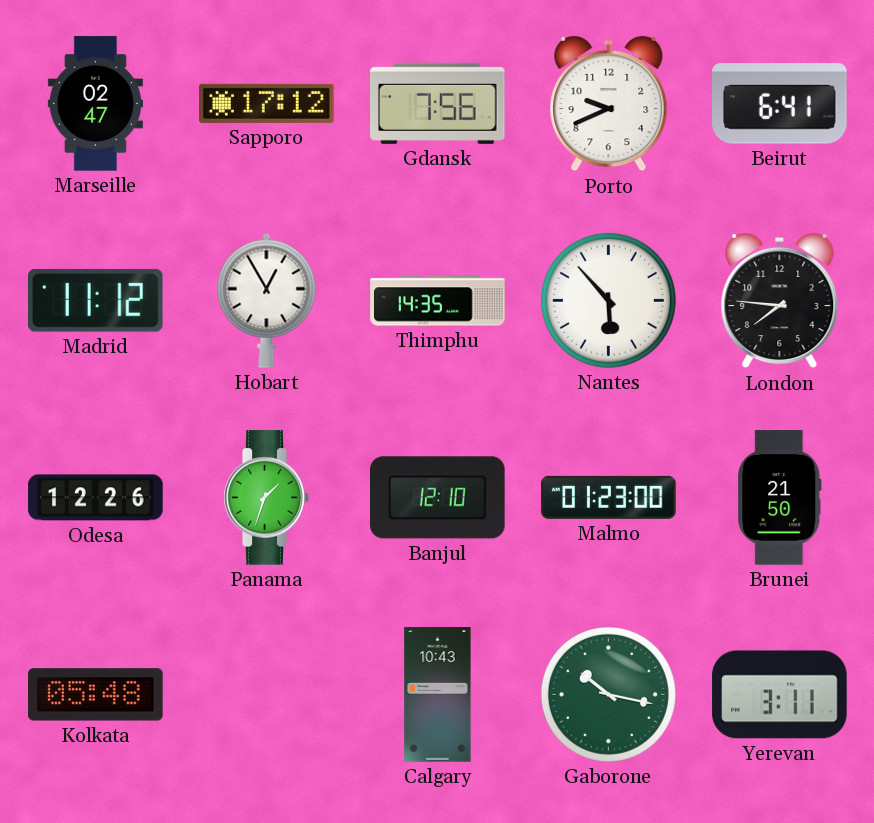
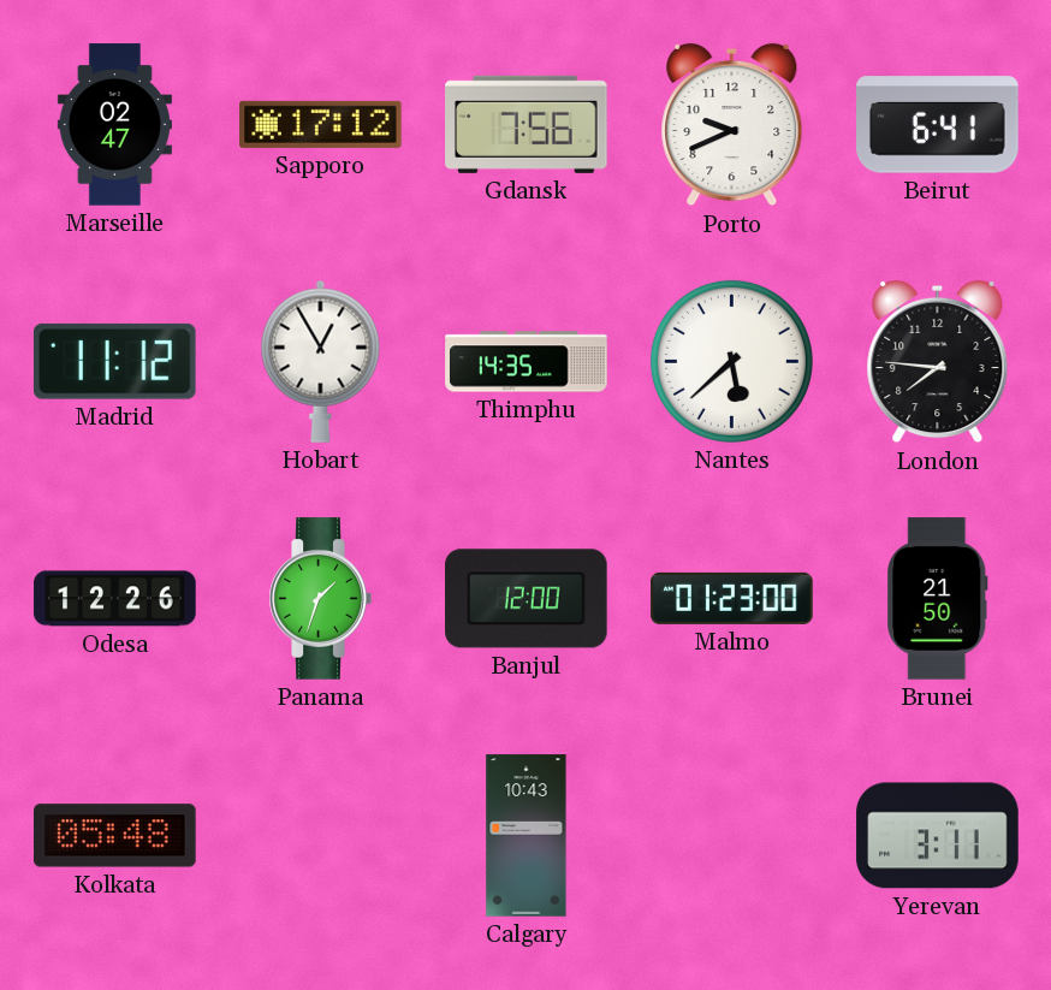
Nantes: 5:53 -> 5:38 (731, 361)
Banjul: 12:10 -> 12:00 (527, 599)
Gaborone: 10:17 -> none (608, 694)
